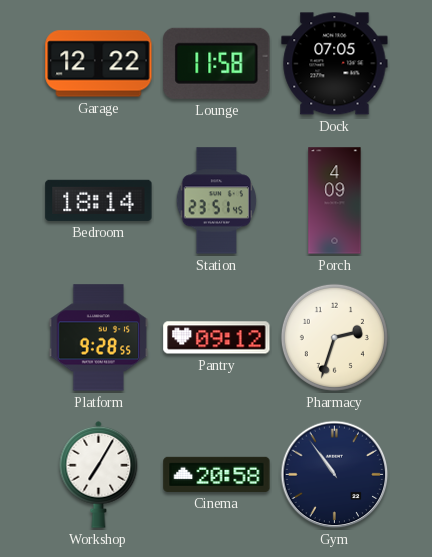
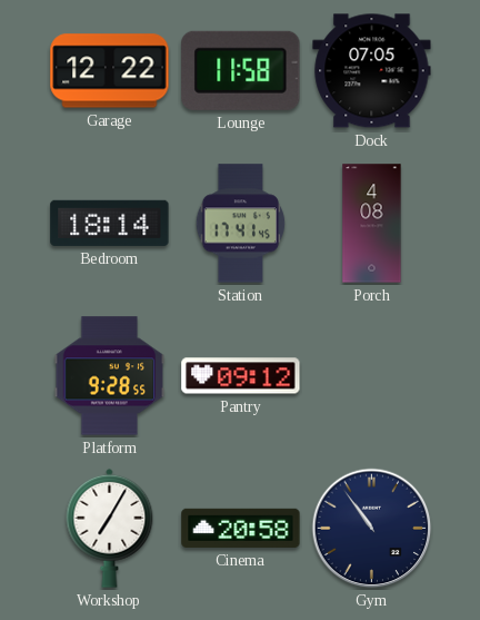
Station: 23:51 -> 17:41 (241, 224)
Porch: 4:09 -> 4:08 (372, 224)
Pharmacy: 2:33 -> none (334, 337)
